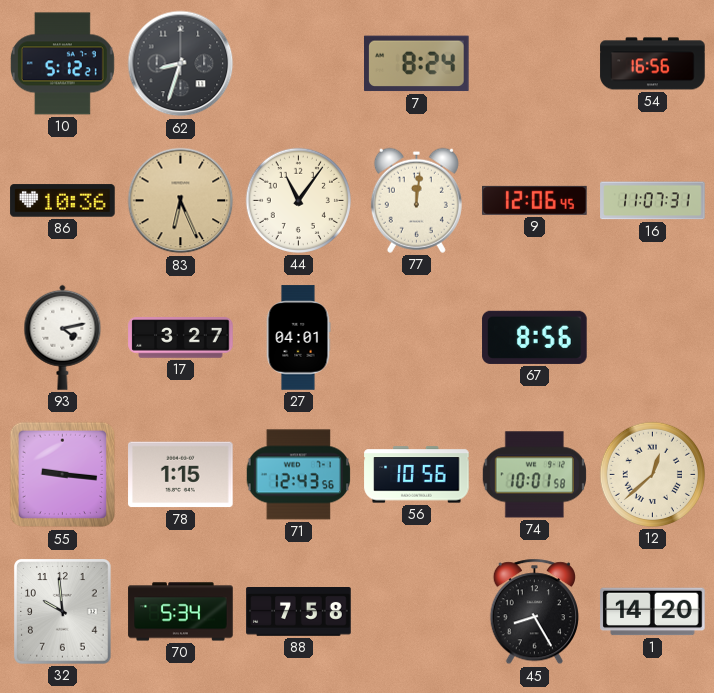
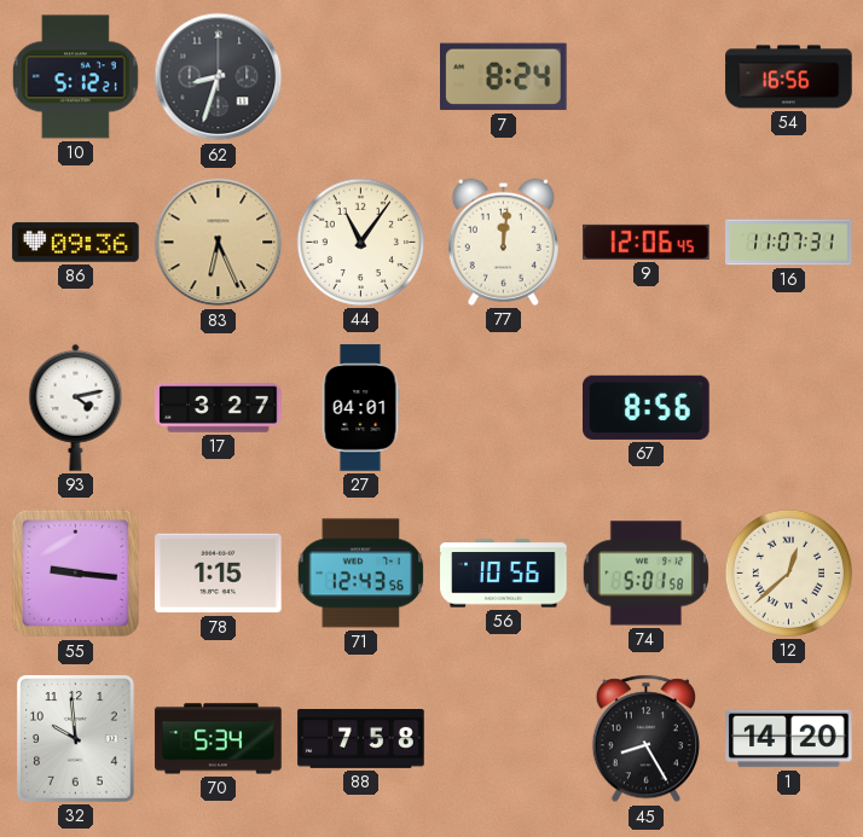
86: 10:36 -> 09:36 (76, 243)
74: 10:01 -> 5:01 (645, 574)
